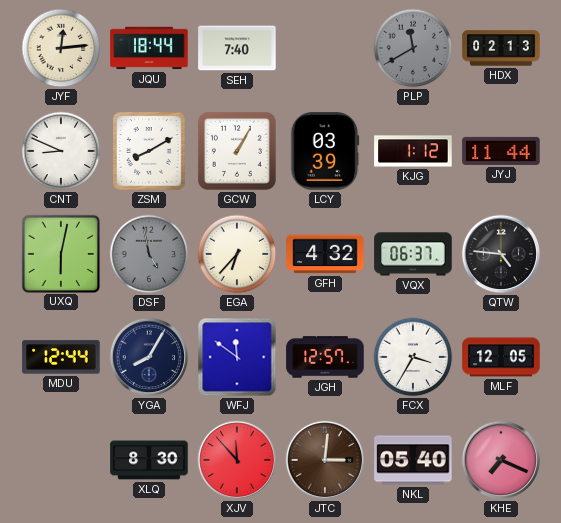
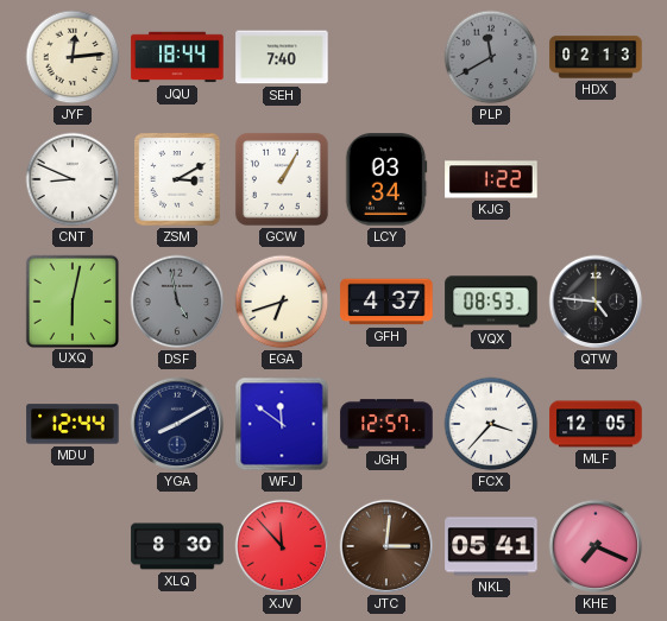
ZSM: 8:10 -> 3:10 (177, 179)
LCY: 03:39 -> 03:34 (386, 179)
KJG: 1:12 -> 1:22 (491, 179)
JYJ: 11:44 -> none (501, 151)
EGA: 6:37 -> 6:42 (282, 302)
GFH: 4:32 -> 4:37 (386, 302)
VQX: 06:37 -> 08:53 (491, 302)
YGA: 8:05 -> 8:10 (177, 424)
FCX: 3:35 -> 3:37 (491, 424)
NKL: 05:40 -> 05:41 (491, 546)
